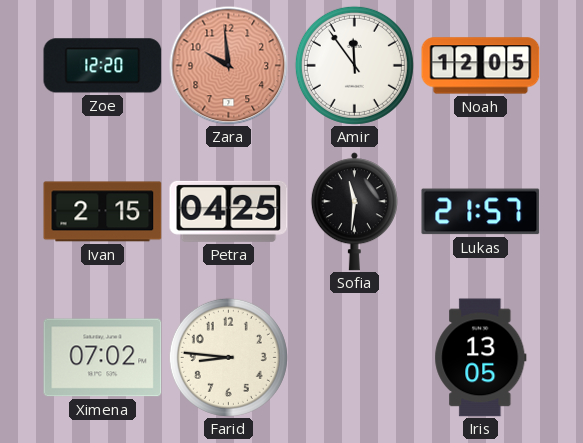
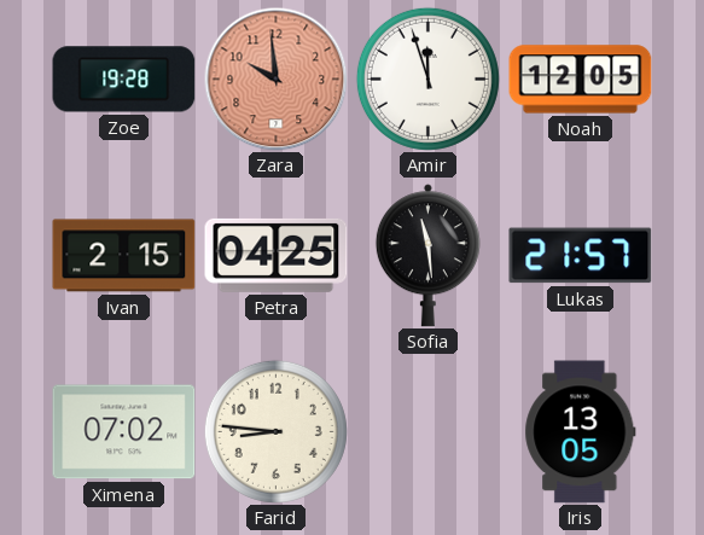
Zoe: 12:20 -> 19:28 (124, 80)
Amir: 11:54 -> 11:57 (427, 78)
Sofia: 11:31 -> 11:29 (427, 256)
